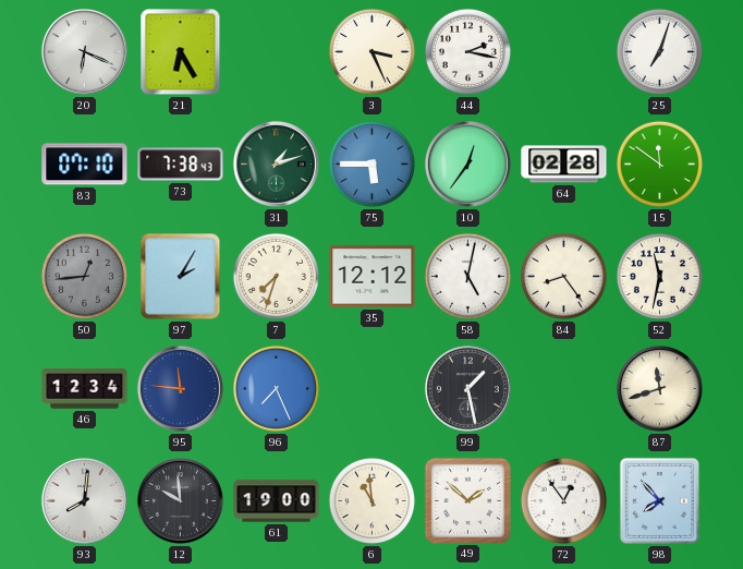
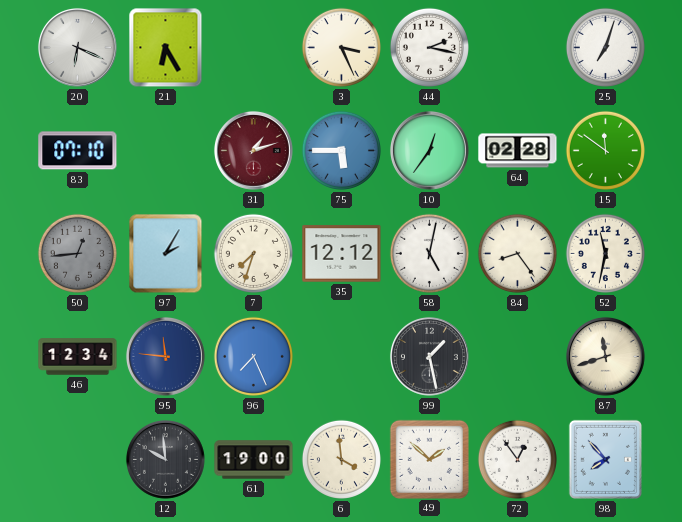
73: 7:38 -> none (181, 165)
31 dial: green -> burgundy (254, 151)
93: 8:01 -> none (85, 501)
6: 10:59 -> 3:59 (341, 459)
